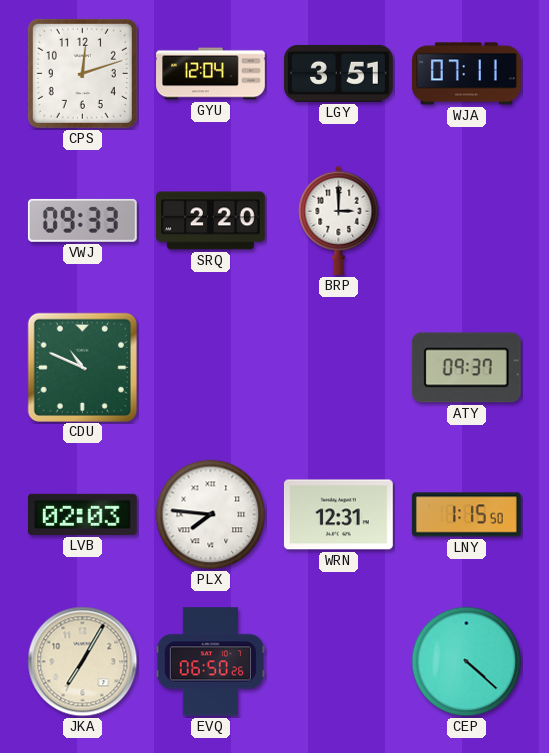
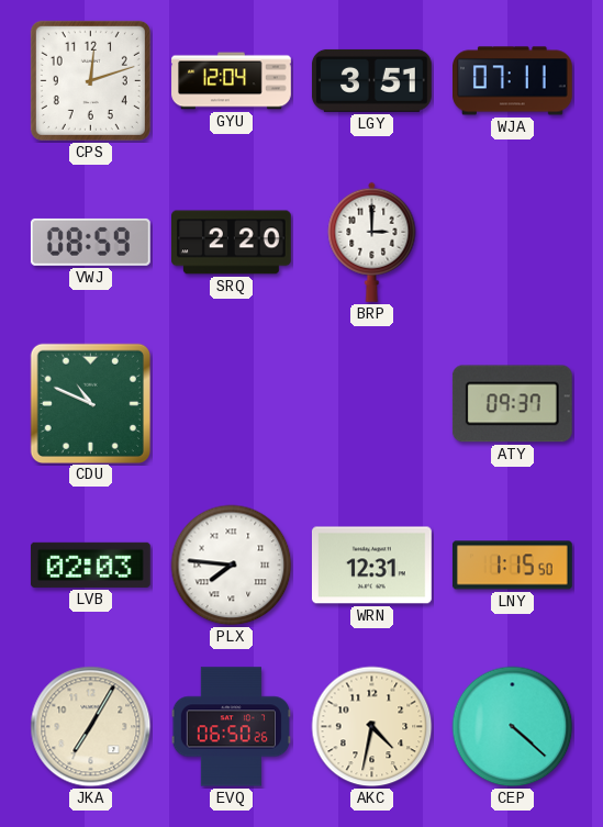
VWJ: 09:33 -> 08:59 (90, 242)
AKC: none -> 4:32 (372, 727)
